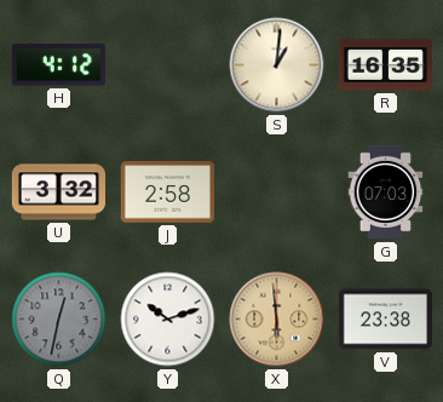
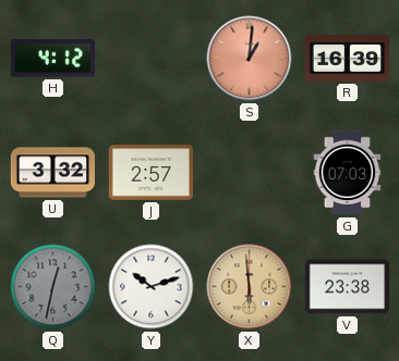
S dial: cream -> salmon (250, 59)
R: 16:35 -> 16:39 (347, 58)
J: 2:58 -> 2:57 (150, 173)
